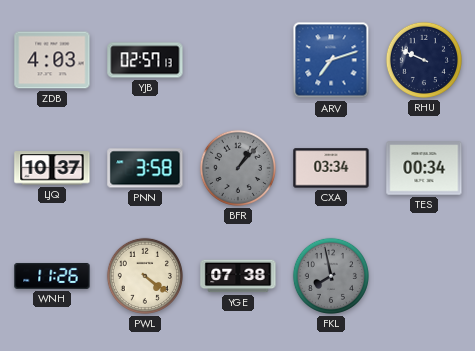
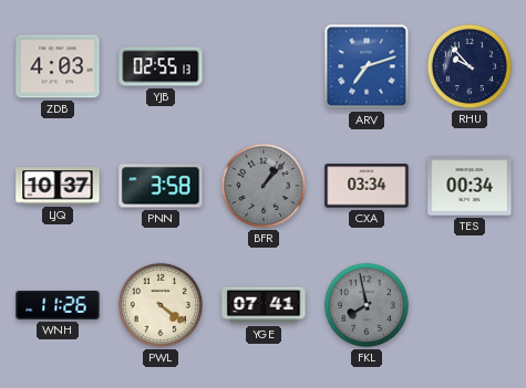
YJB: 02:57 -> 02:55 (161, 66)
RHU: 9:49 -> 9:53 (470, 66)
YGE: 07:38 -> 07:41 (264, 305)
